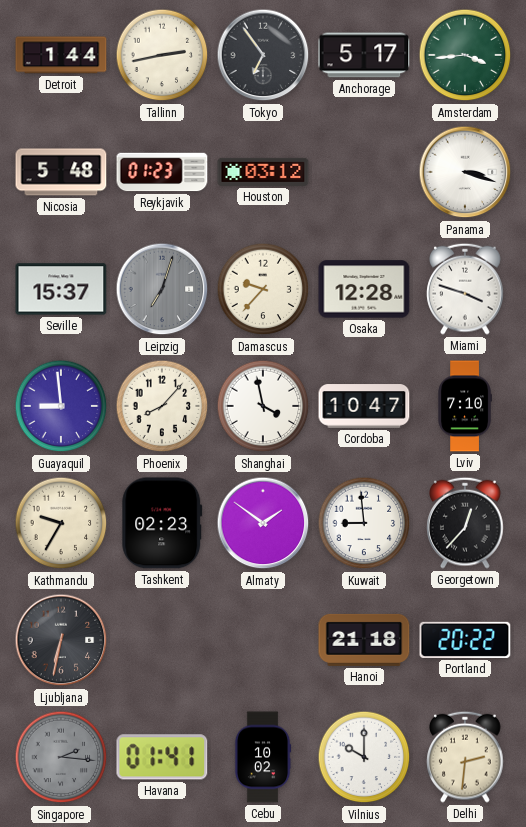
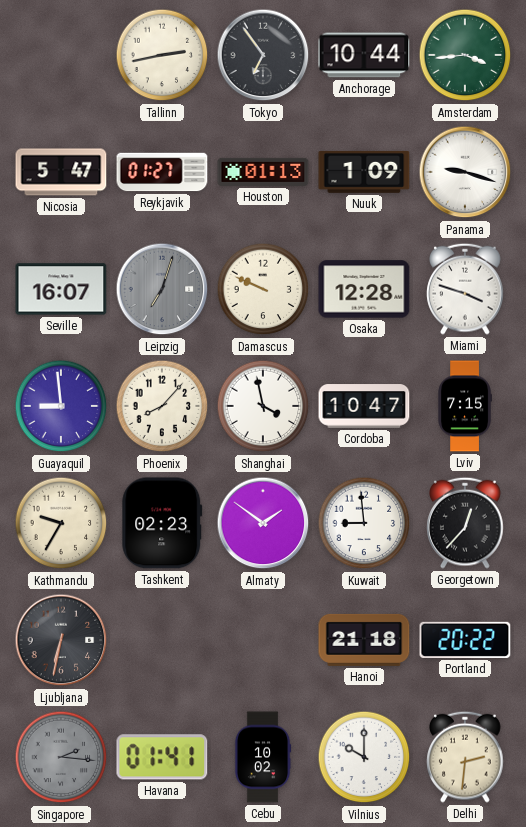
Detroit: 1:44 -> none (61, 55)
Anchorage: 5:17 -> 10:44 (364, 55)
Nicosia: 5:48 -> 5:47 (61, 172)
Reykjavik: 01:23 -> 01:27 (162, 172)
Houston: 03:12 -> 01:13 (263, 172)
Nuuk: none -> 1:09 (364, 172)
Panama: 3:18 -> 9:18 (465, 172)
Seville: 15:37 -> 16:07 (61, 289)
Damascus: 9:37 -> 9:49 (263, 289)
Lviv: 7:10 -> 7:15 (465, 406)
